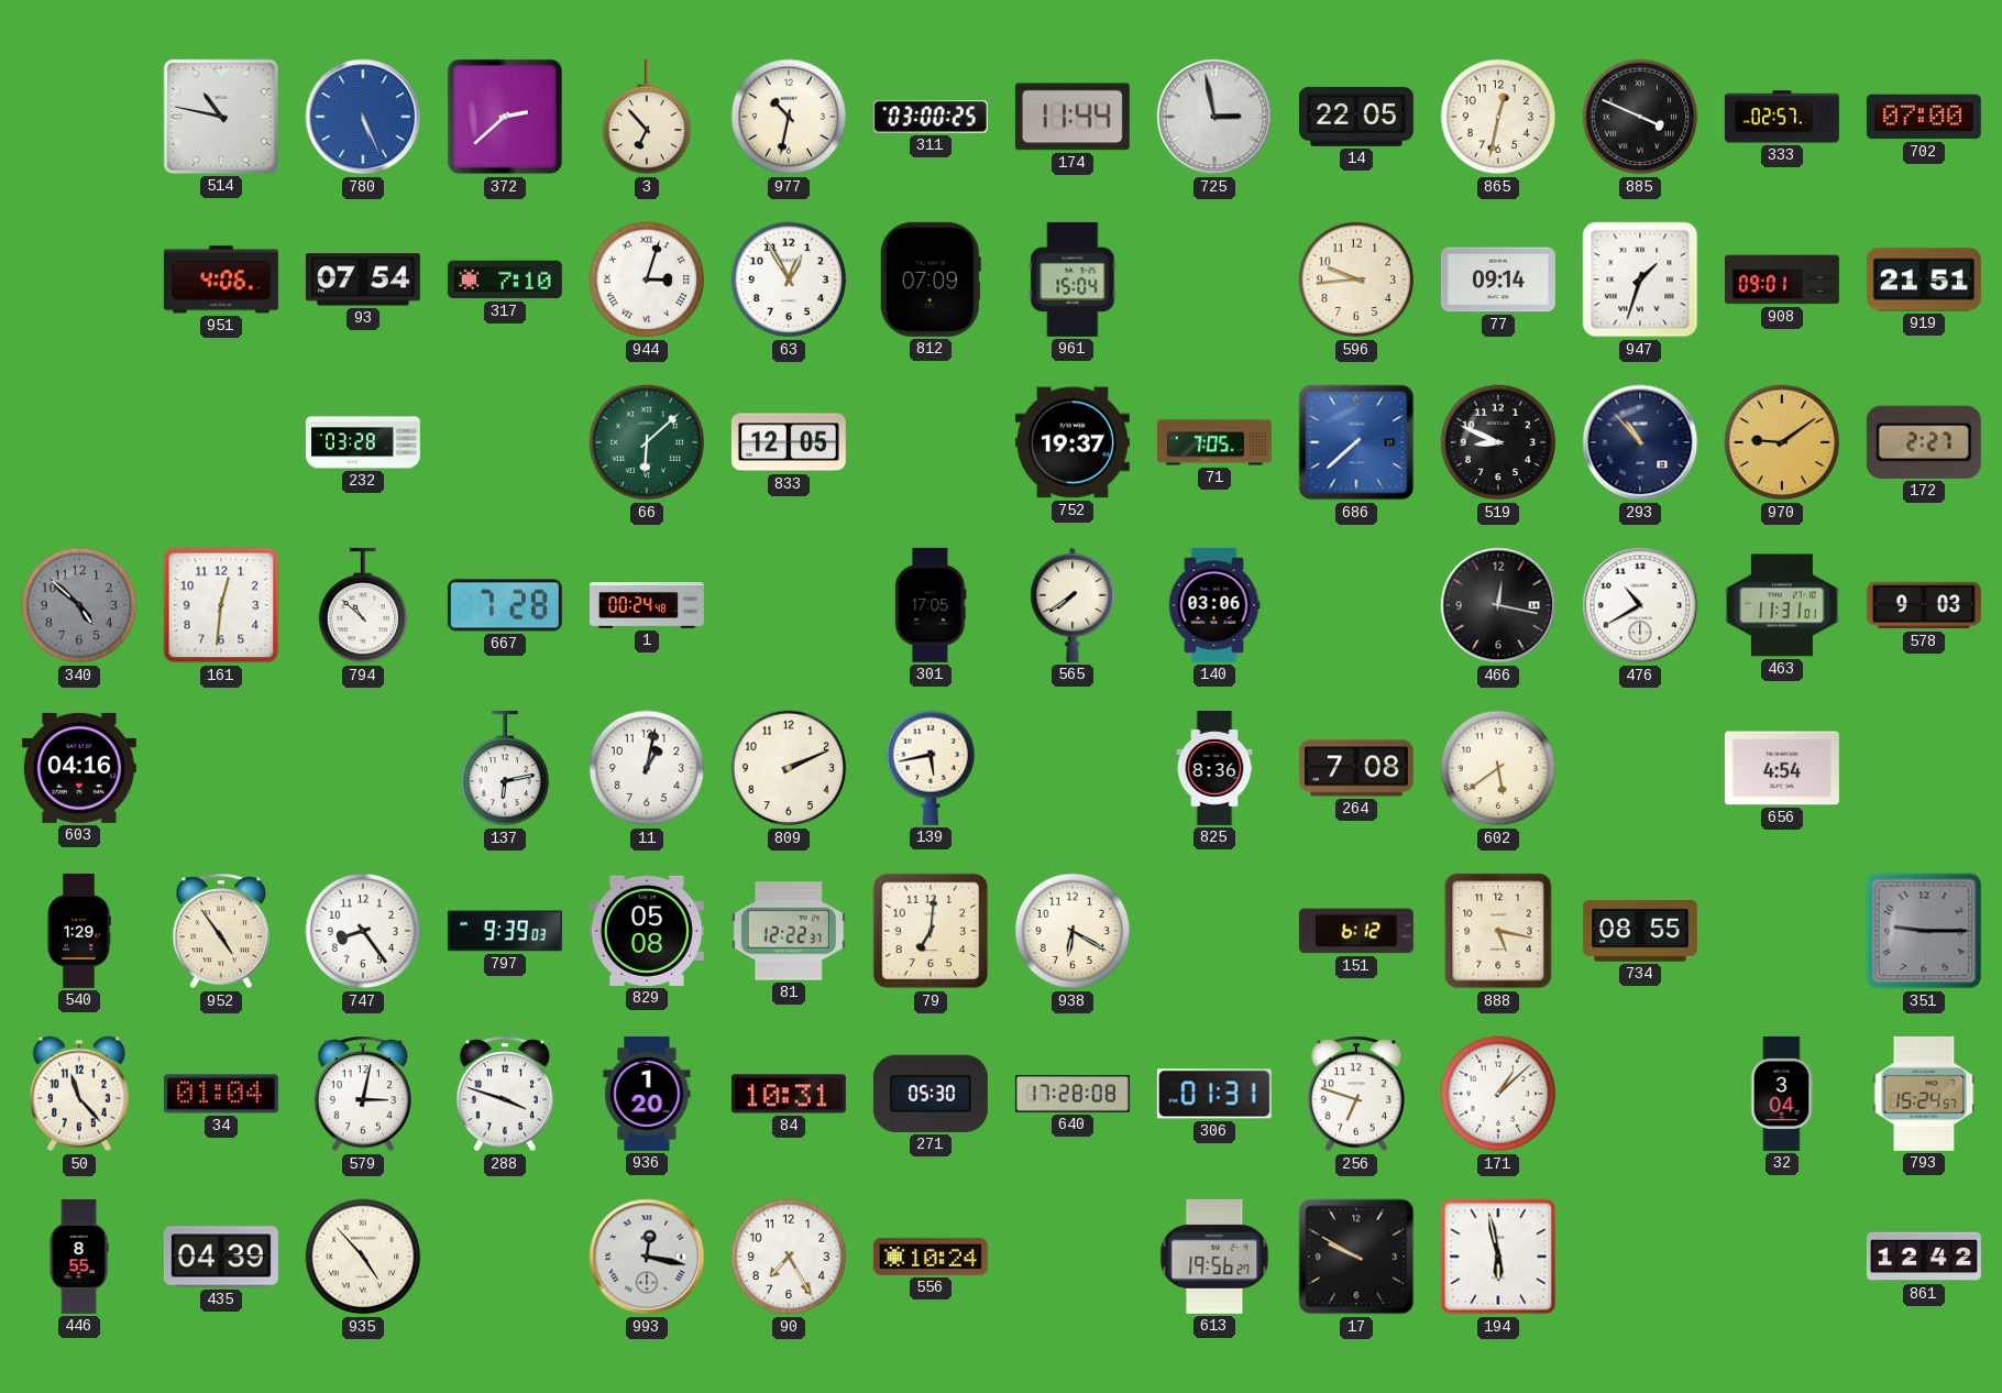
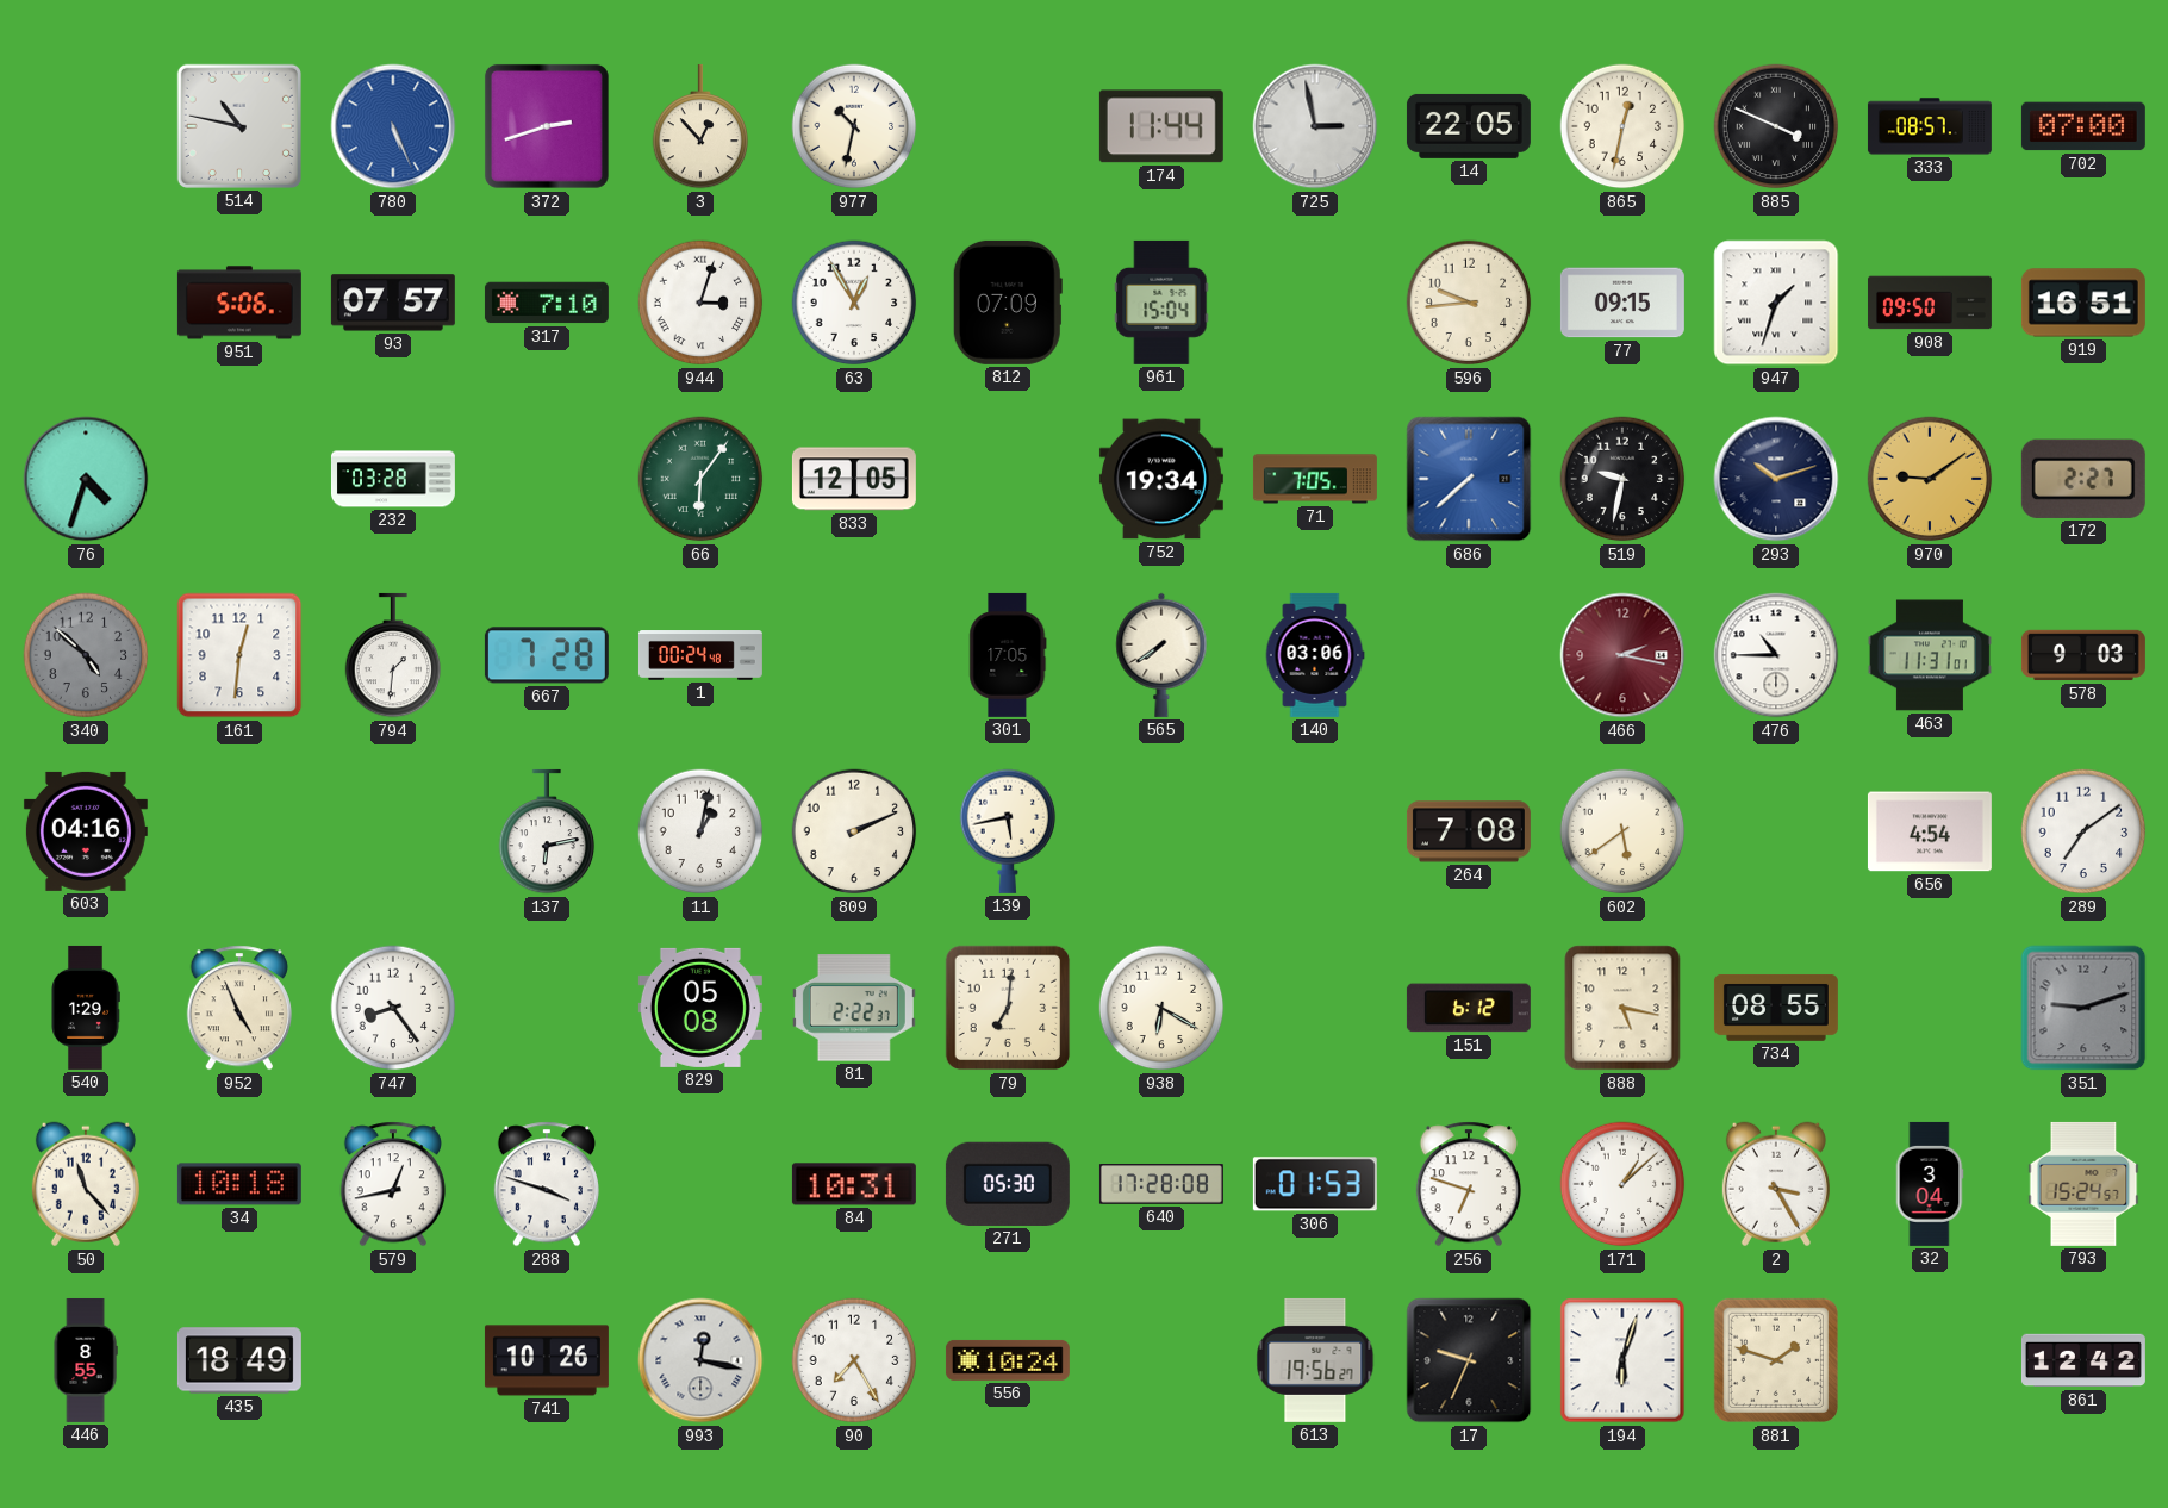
372: 2:38 -> 2:42 (547, 126)
3: 6:53 -> 12:53 (700, 126)
311: 03:00 -> none (931, 117)
333: 02:57 -> 08:57 (1930, 126)
951: 4:06 -> 5:06 (239, 303)
93: 07:54 -> 07:57 (393, 303)
77: 09:14 -> 09:15 (1622, 303)
908: 09:01 -> 09:50 (1930, 303)
919: 21:51 -> 16:51 (2083, 303)
76: none -> 4:33 (86, 479)
66: 6:08 -> 6:06 (700, 479)
752: 19:37 -> 19:34 (1161, 479)
519: 8:49 -> 9:32 (1622, 479)
293: 10:53 -> 10:12 (1776, 479)
794: 10:52 -> 1:31 (393, 655)
466: 12:17 -> 2:17 (1622, 655)
466 dial: black -> burgundy (1622, 655)
476: 10:40 -> 10:45 (1776, 655)
825: 8:36 -> none (1214, 768)
289: none -> 7:09 (2083, 831)
952: 4:54 -> 4:56 (238, 1008)
797: 9:39 -> none (505, 931)
81: 12:22 -> 2:22 (854, 1008)
351: 9:15 -> 9:12 (2083, 1008)
34: 01:04 -> 10:18 (239, 1184)
579: 3:02 -> 12:43 (392, 1184)
936: 1:20 -> none (647, 1094)
306: 01:31 -> 01:53 (1315, 1184)
2: none -> 3:25 (1776, 1184)
435: 04:39 -> 18:49 (239, 1360)
935: 4:53 -> none (363, 1257)
741: none -> 10:26 (547, 1360)
17: 9:50 -> 9:34 (1469, 1360)
194: 5:58 -> 6:03 (1622, 1360)
881: none -> 1:48 (1776, 1360)
